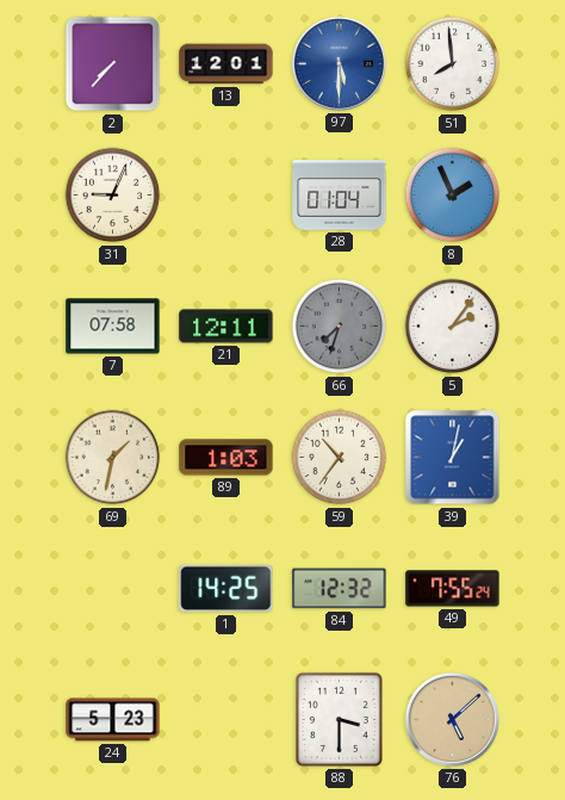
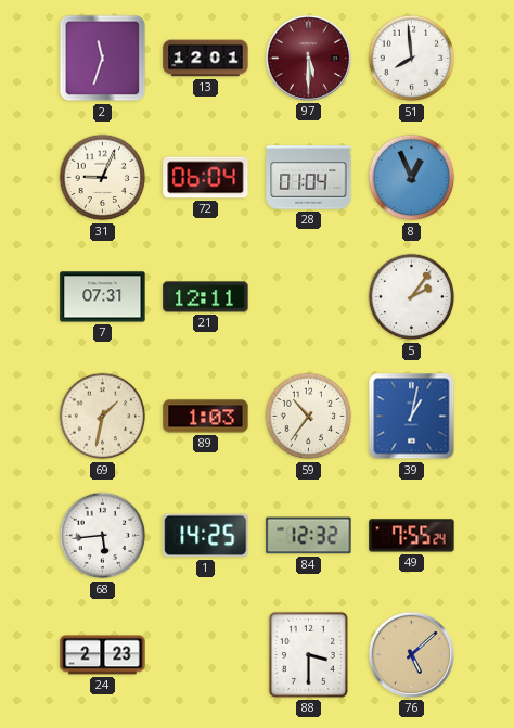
2: 7:37 -> 11:33 (103, 59)
97 dial: blue -> burgundy (308, 58)
72: none -> 06:04 (206, 178)
8: 1:56 -> 12:56 (412, 178)
7: 07:58 -> 07:31 (103, 297)
66: 7:33 -> none (340, 327)
68: none -> 5:44 (103, 536)
24: 5:23 -> 2:23 (103, 655)
